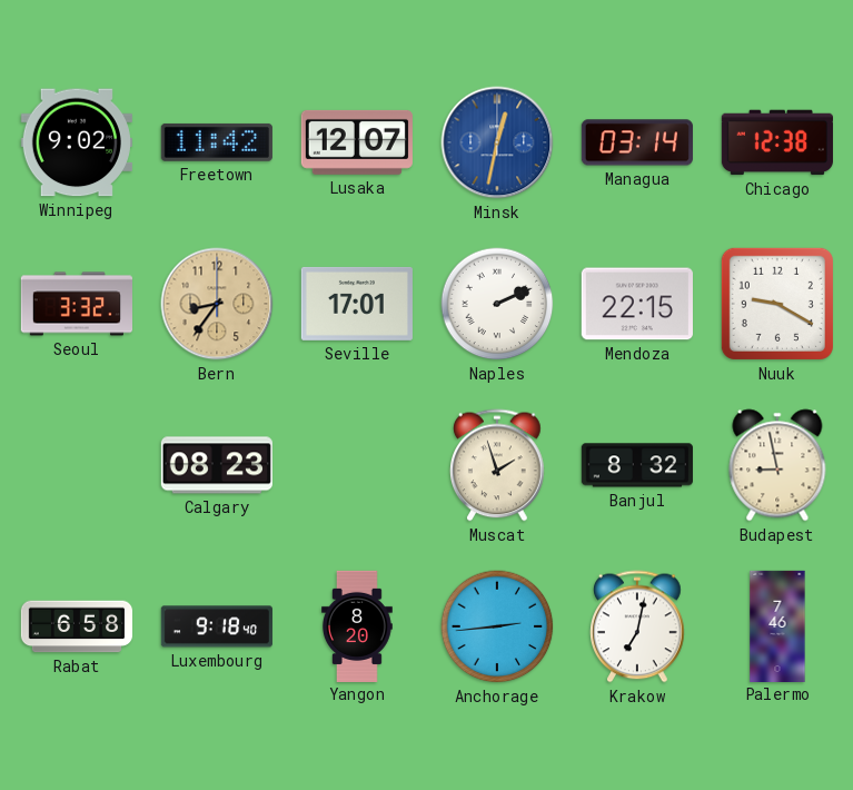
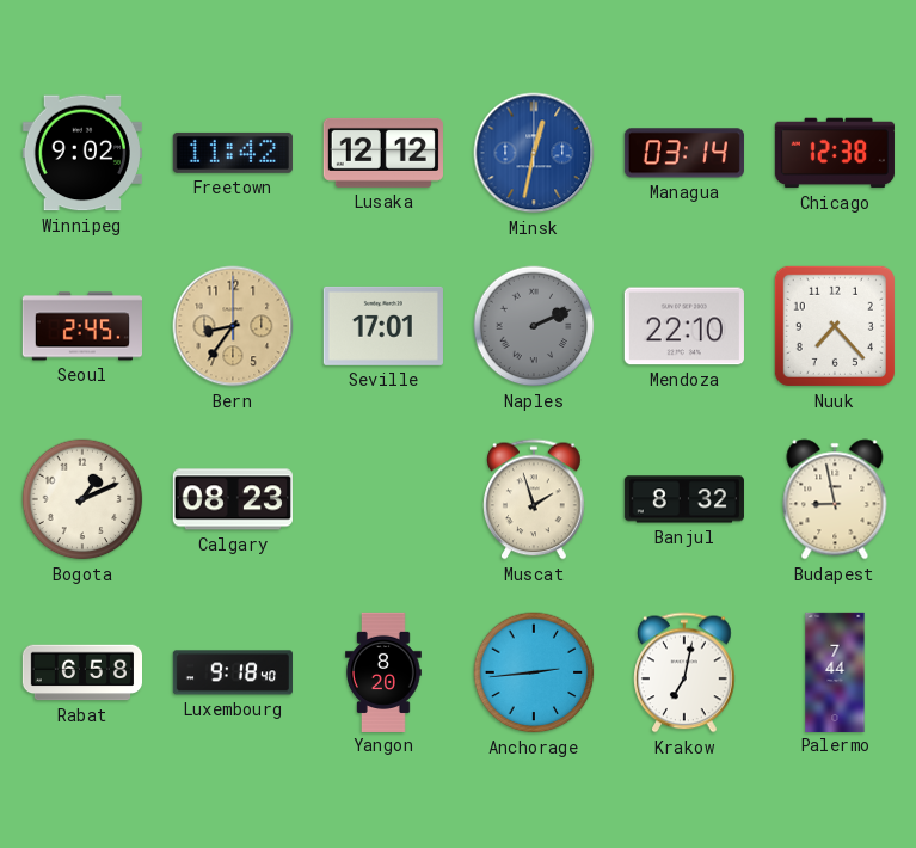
Lusaka: 12:07 -> 12:12 (383, 153)
Seoul: 3:32 -> 2:45 (81, 326)
Naples dial: white -> grey (534, 326)
Mendoza: 22:15 -> 22:10 (684, 326)
Nuuk: 9:20 -> 7:23 (835, 326)
Bogota: none -> 1:11 (82, 499)
Palermo: 7:46 -> 7:44 (835, 671)
